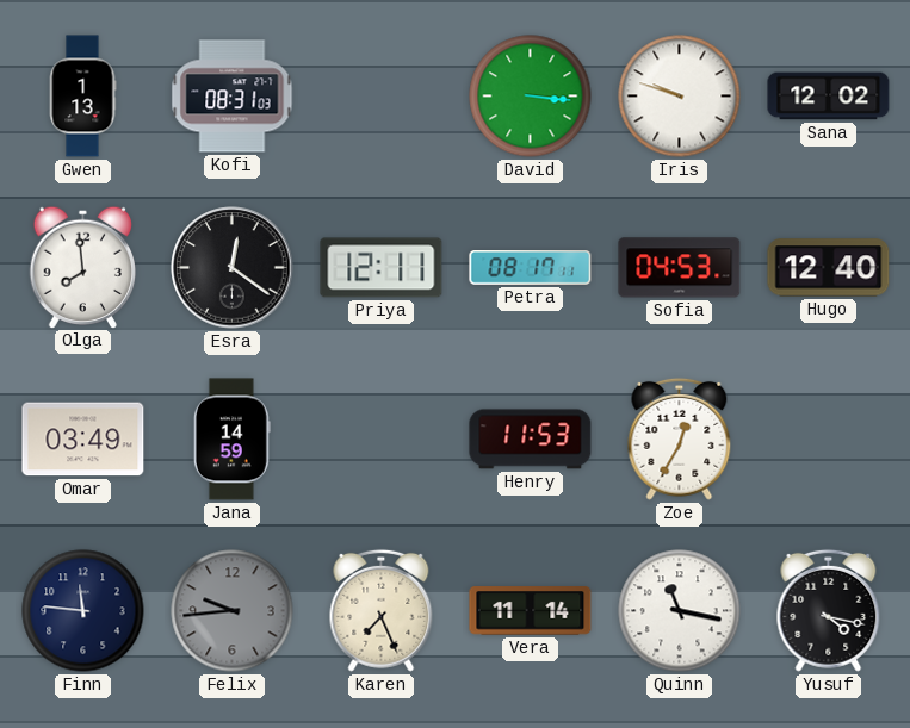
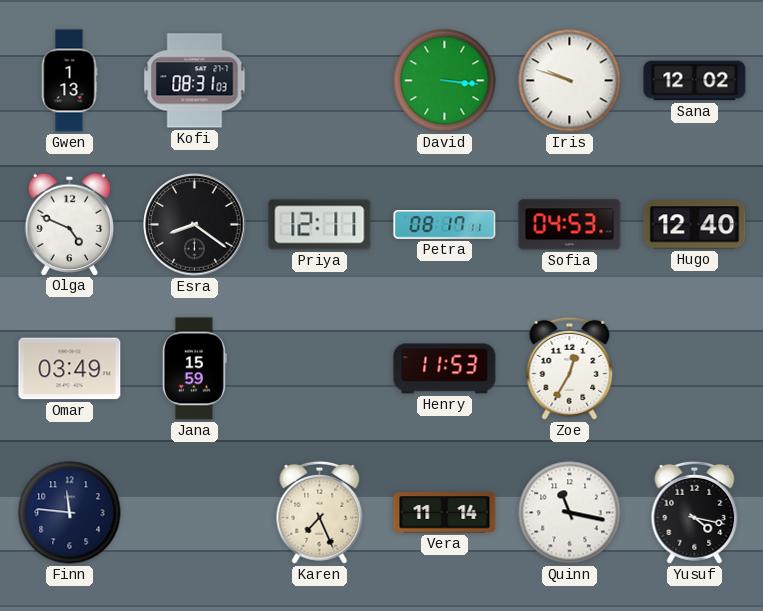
Olga: 7:59 -> 4:49 (70, 224)
Esra: 12:21 -> 8:21 (195, 225)
Jana: 14:59 -> 15:59 (194, 369)
Felix: 9:44 -> none (233, 611)
